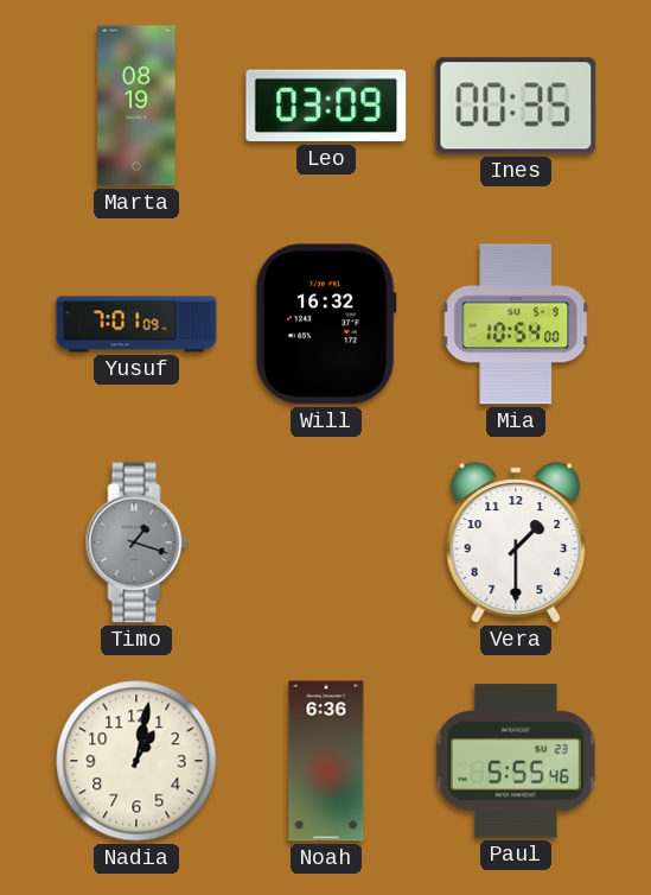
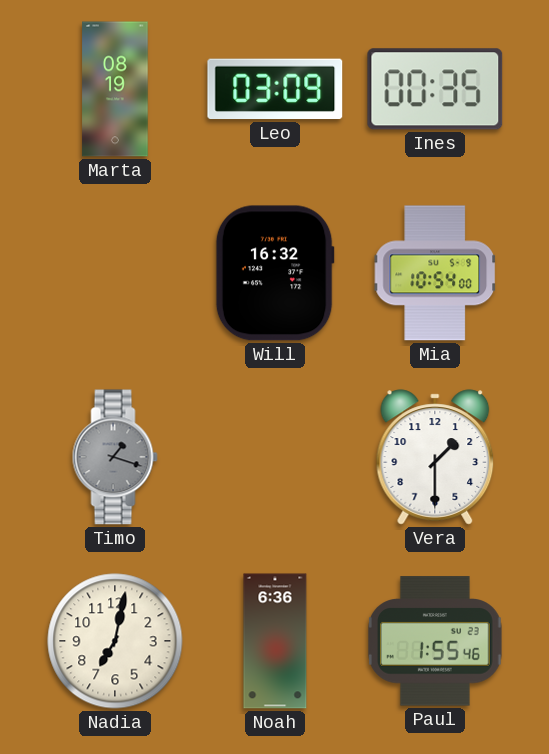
Yusuf: 7:01 -> none (136, 324)
Nadia: 1:02 -> 7:02 (115, 641)
Paul: 5:55 -> 1:55 (436, 641)
